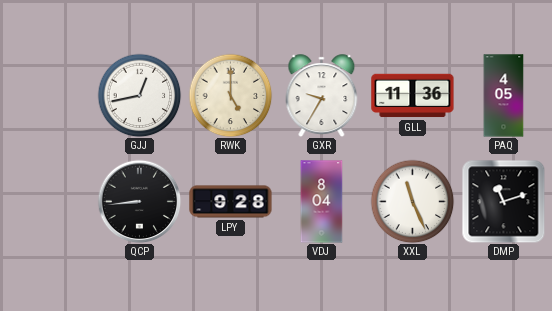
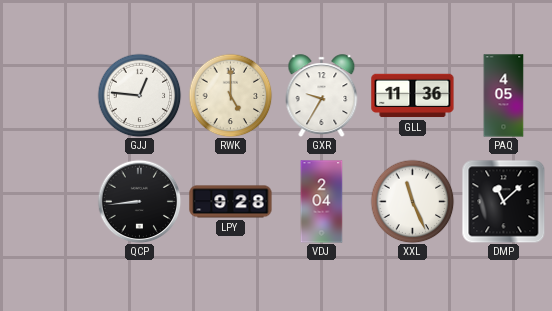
GJJ: 12:43 -> 12:46 (139, 95)
VDJ: 8:04 -> 2:04 (322, 202)
DMP: 11:12 -> 11:08 (503, 201)
